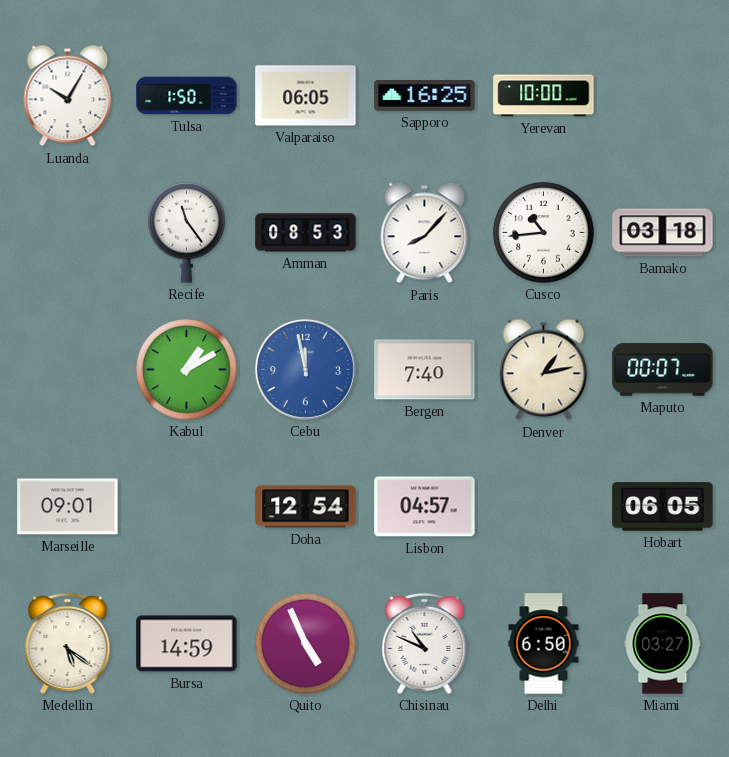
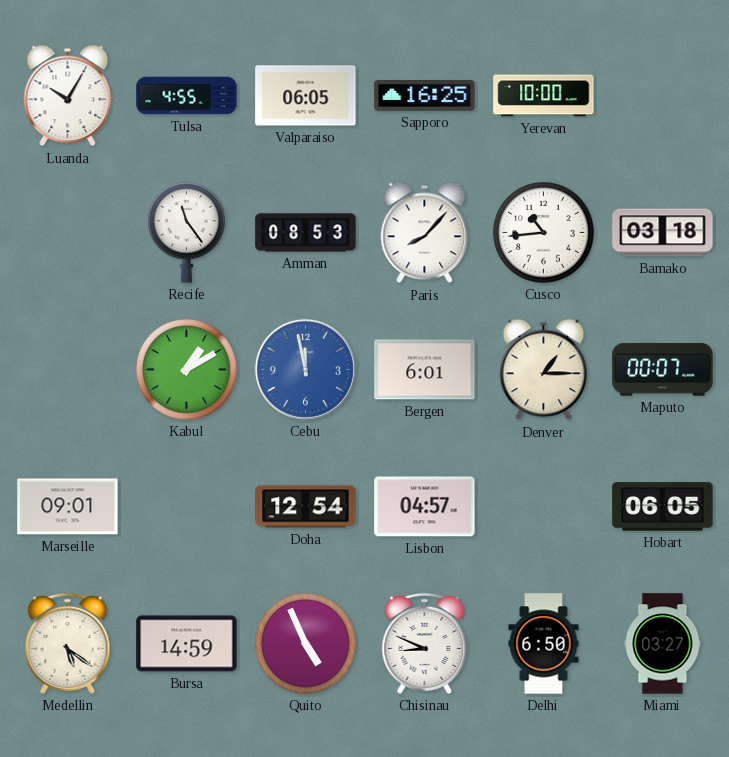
Tulsa: 1:50 -> 4:55 (187, 96)
Bergen: 7:40 -> 6:01 (425, 370)
Denver: 1:13 -> 1:15 (544, 370)
Chisinau: 10:49 -> 8:49 (425, 643)
